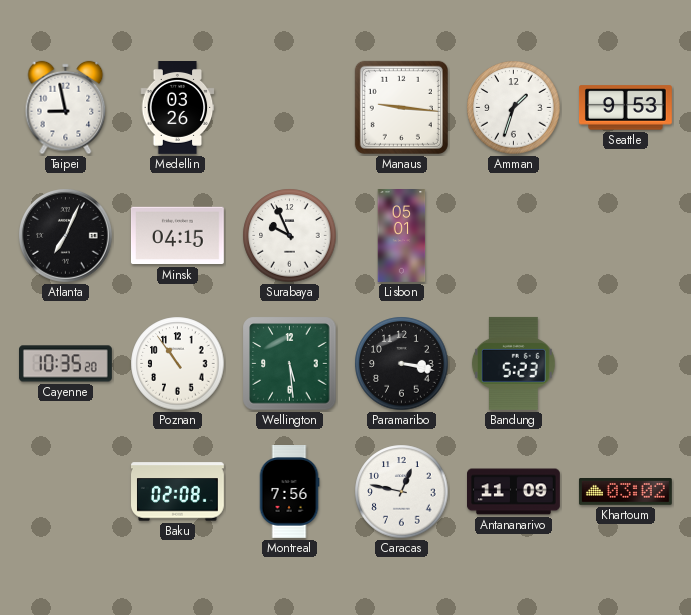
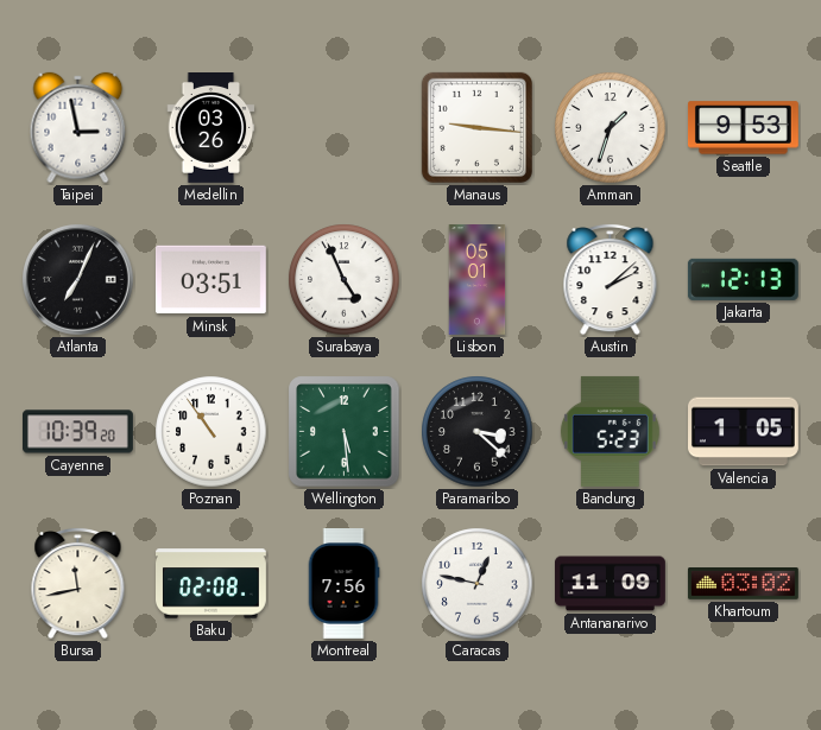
Taipei: 8:58 -> 2:58 (78, 128)
Minsk: 04:15 -> 03:51 (210, 280)
Surabaya: 9:56 -> 4:56 (345, 280)
Austin: none -> 2:08 (611, 279)
Jakarta: none -> 12:13 (743, 279)
Cayenne: 10:35 -> 10:39 (78, 432)
Paramaribo: 3:17 -> 3:22 (478, 432)
Valencia: none -> 1:05 (744, 432)
Bursa: none -> 11:43 (78, 583)
